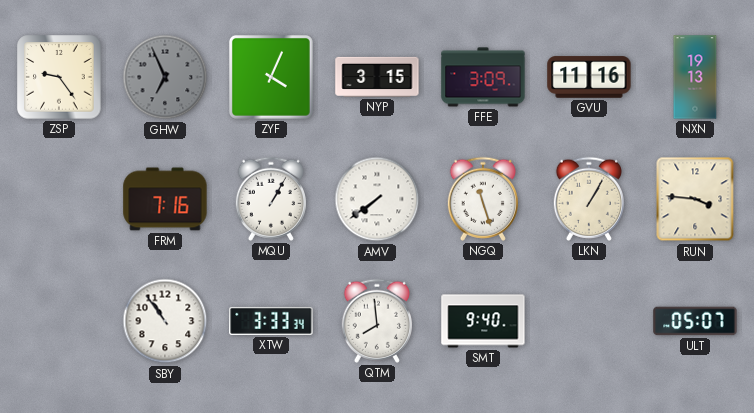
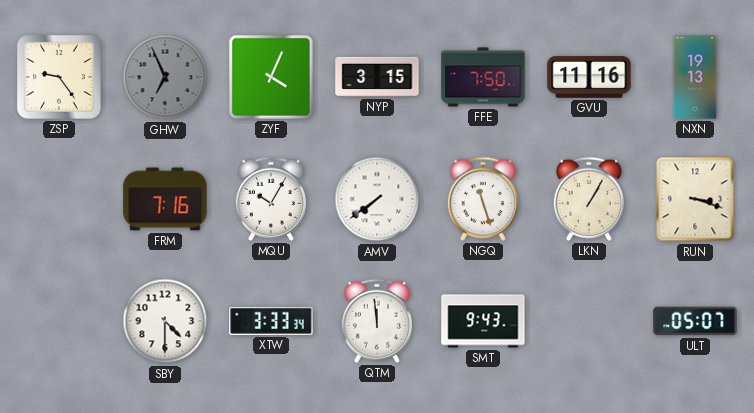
FFE: 3:09 -> 7:50 (483, 77)
MQU: 1:05 -> 10:05 (271, 199)
RUN: 3:46 -> 3:18 (695, 199)
SBY: 10:54 -> 4:30 (165, 321)
QTM: 7:59 -> 11:59 (377, 321)
SMT: 9:40 -> 9:43 (483, 321)
